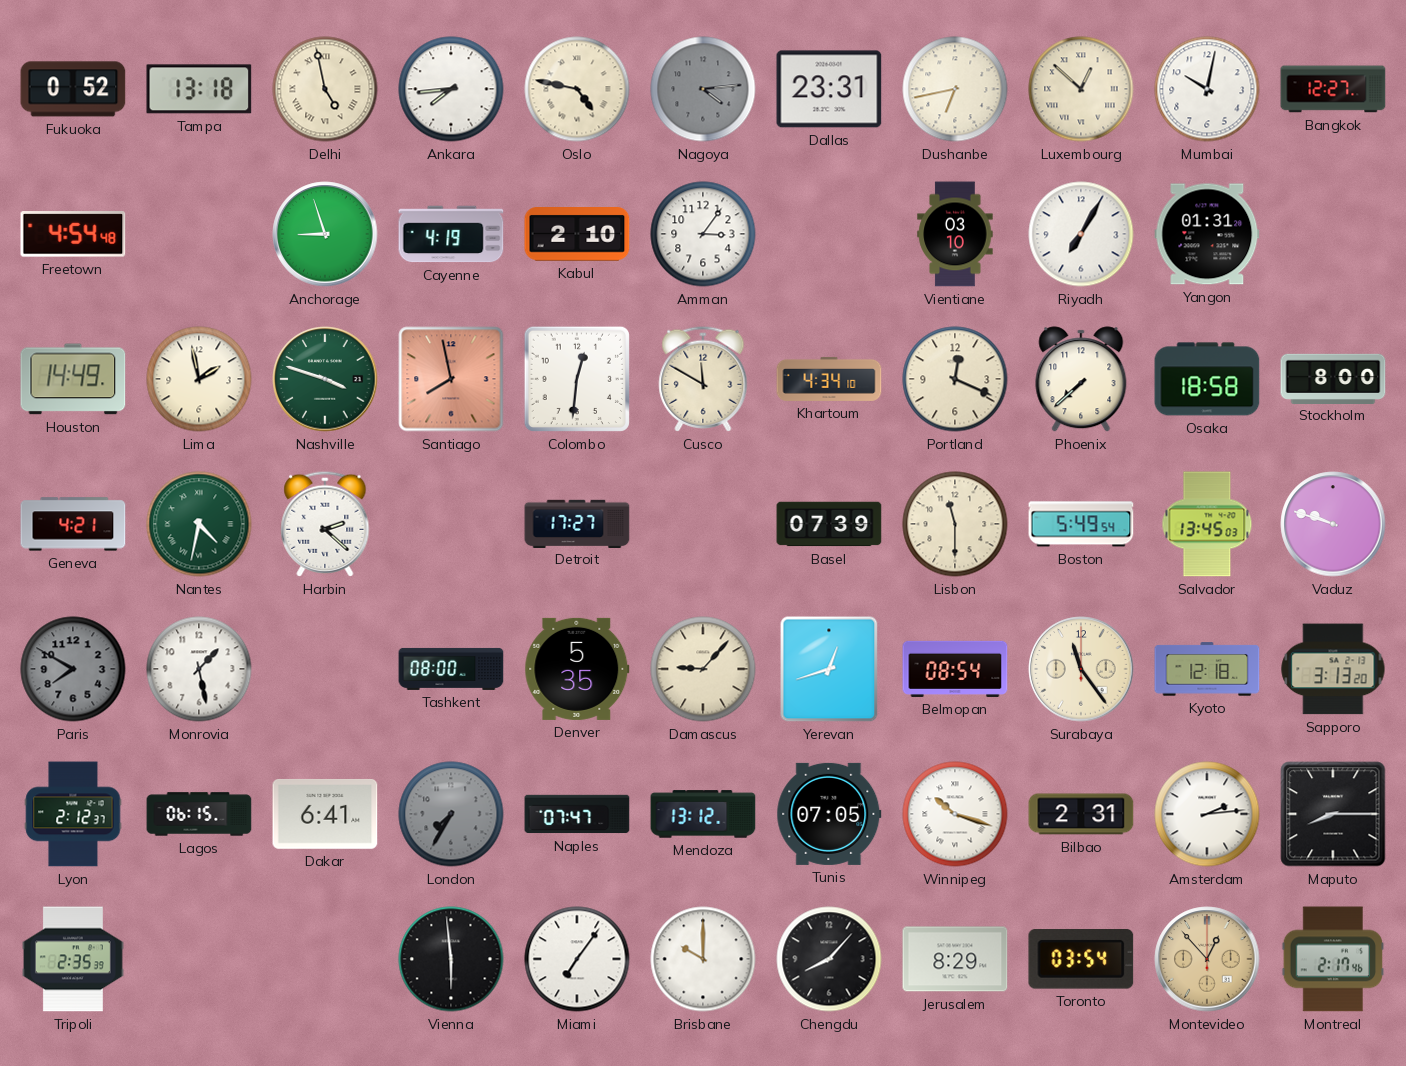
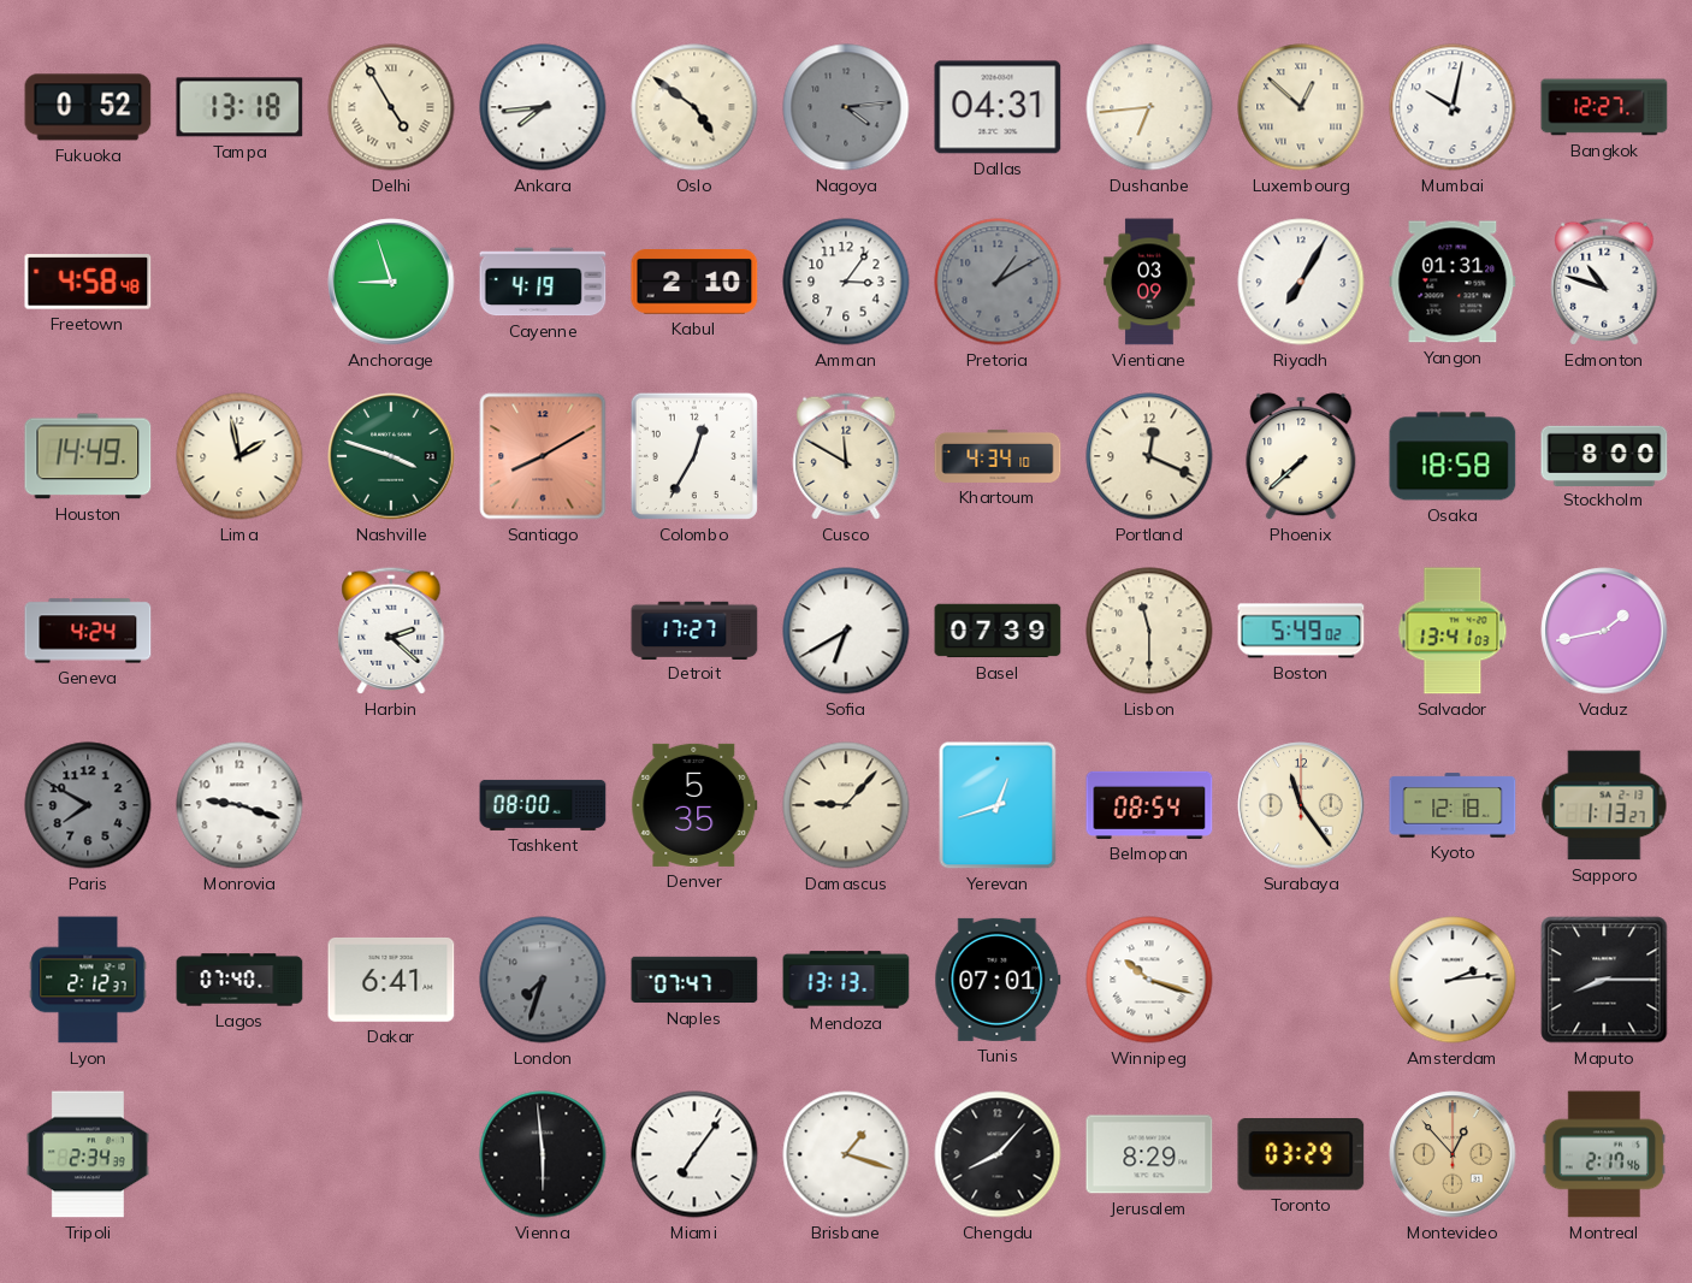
Delhi: 4:58 -> 4:55 (391, 107)
Oslo: 4:47 -> 4:51 (694, 107)
Dallas: 23:31 -> 04:31 (998, 107)
Dushanbe: 6:43 -> 6:44 (1149, 107)
Freetown: 4:54 -> 4:58 (88, 282)
Pretoria: none -> 1:10 (998, 282)
Vientiane: 03:10 -> 03:09 (1149, 282)
Edmonton: none -> 10:48 (1604, 282)
Santiago: 7:58 -> 8:10 (543, 456)
Colombo: 12:31 -> 12:35 (694, 456)
Geneva: 4:21 -> 4:24 (88, 631)
Nantes: 4:32 -> none (199, 524)
Sofia: none -> 6:40 (846, 631)
Boston: 5:49:54 -> 5:49:02 (1301, 631)
Salvador: 13:45 -> 13:41 (1453, 631)
Vaduz: 9:48 -> 1:43 (1604, 631)
Monrovia: 1:28 -> 9:18 (239, 805)
Sapporo: 3:13 -> 1:13 (1604, 805)
Lagos: 06:15 -> 07:40 (239, 980)
London: 7:35 -> 7:33 (543, 980)
Mendoza: 13:12 -> 13:13 (846, 980)
Tunis: 07:05 -> 07:01 (998, 980)
Bilbao: 2:31 -> none (1081, 814)
Tripoli: 2:35 -> 2:34 (88, 1154)
Brisbane: 10:00 -> 1:18 (846, 1154)
Toronto: 03:54 -> 03:29 (1301, 1155)
